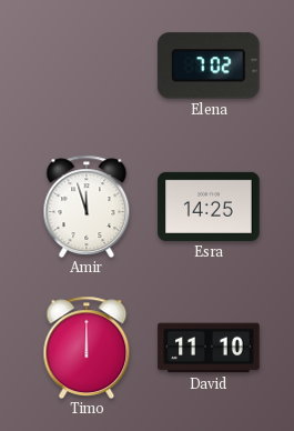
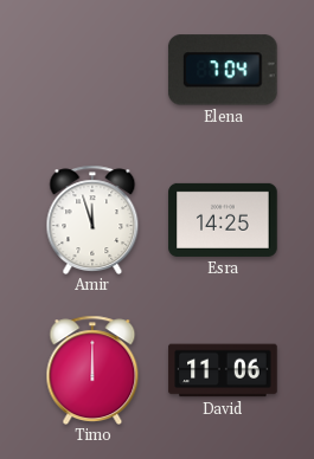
Elena: 7:02 -> 7:04 (223, 70)
David: 11:10 -> 11:06 (223, 370)
